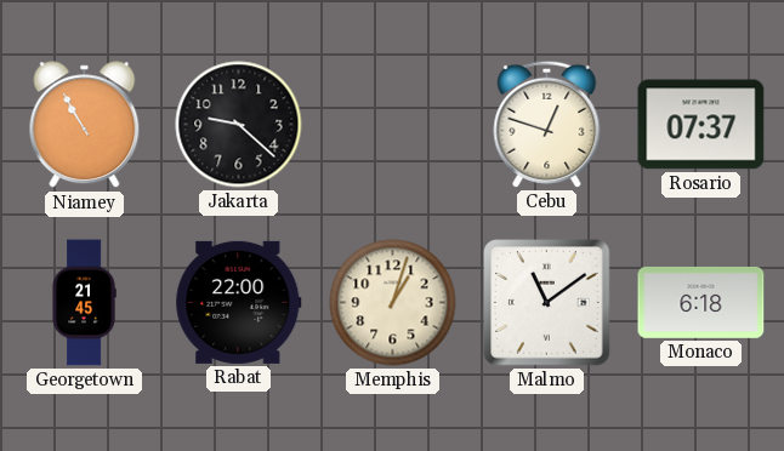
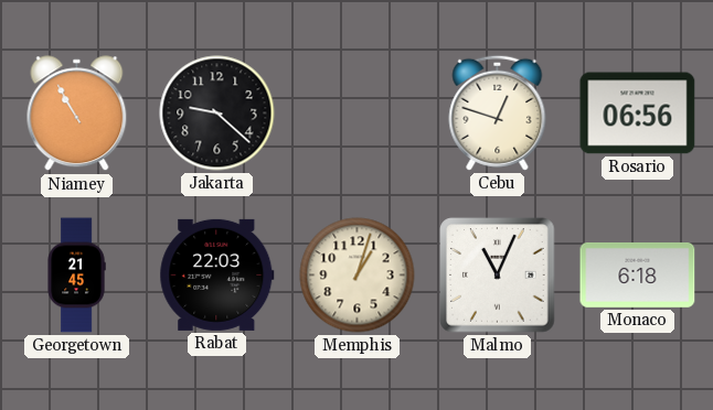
Rosario: 07:37 -> 06:56 (638, 114)
Rabat: 22:00 -> 22:03 (217, 274)
Malmo: 11:09 -> 11:04 (498, 276)
